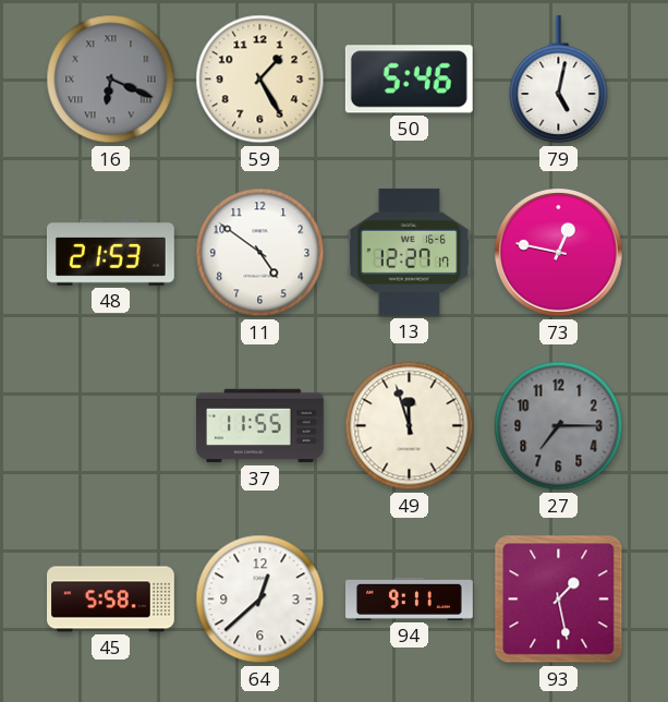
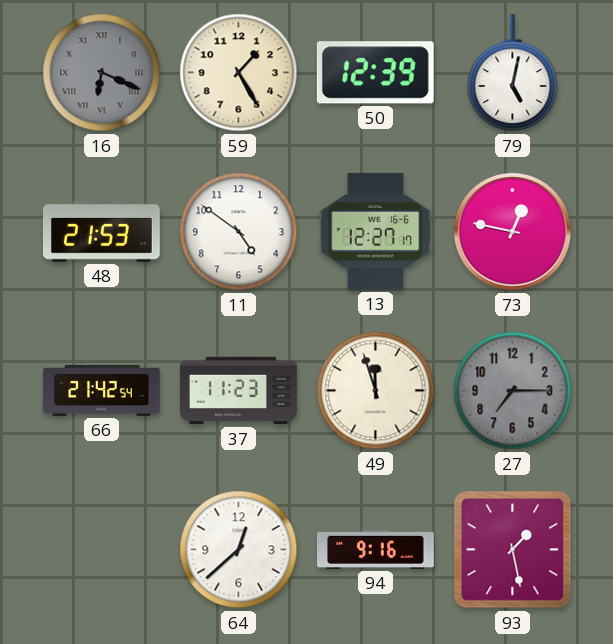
50: 5:46 -> 12:39 (375, 73)
66: none -> 21:42 (102, 391)
37: 11:55 -> 11:23 (239, 391)
45: 5:58 -> none (111, 600)
94: 9:11 -> 9:16 (376, 549)
